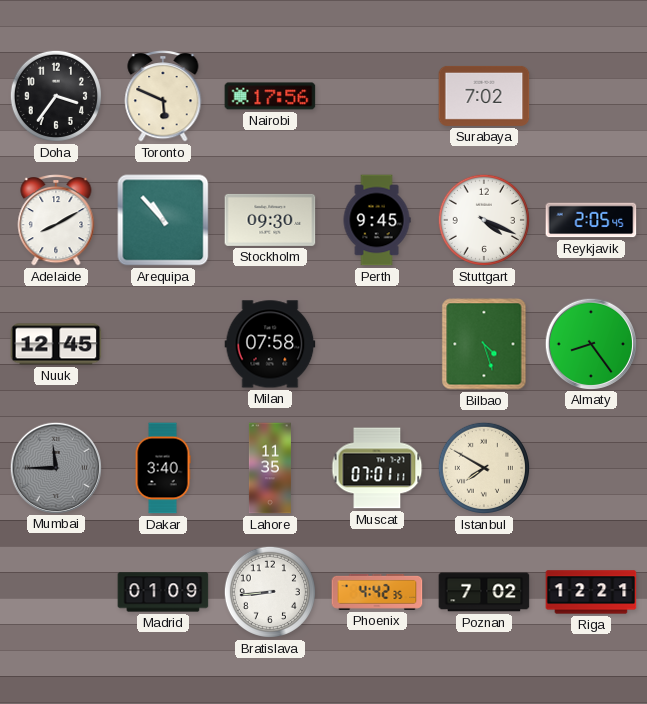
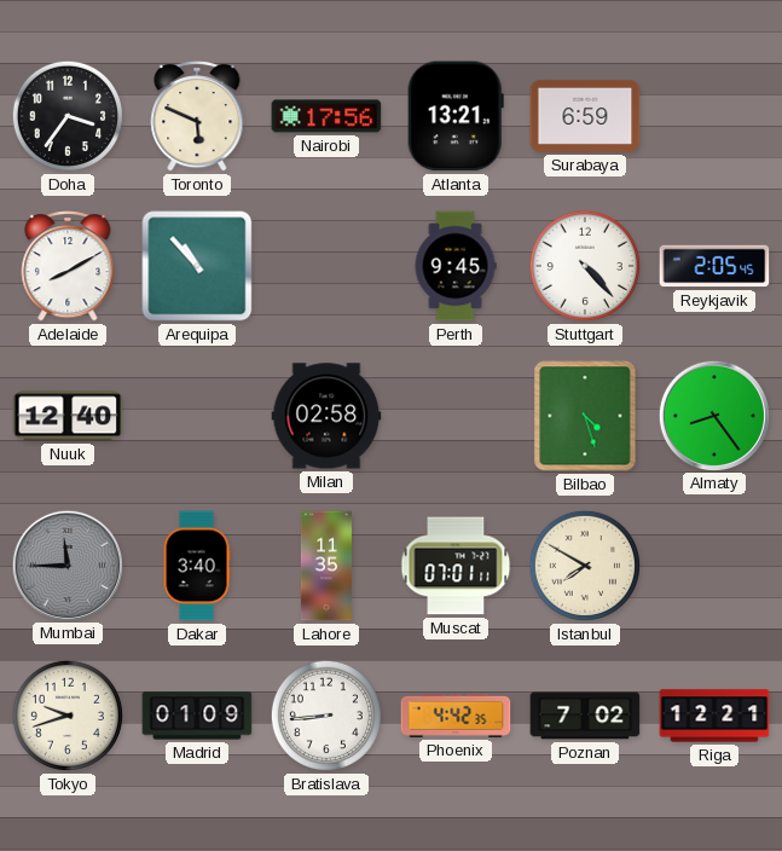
Atlanta: none -> 13:21 (456, 116)
Surabaya: 7:02 -> 6:59 (585, 116)
Stockholm: 09:30 -> none (270, 220)
Stuttgart: 4:19 -> 4:23 (585, 266)
Nuuk: 12:45 -> 12:40 (68, 416)
Milan: 07:58 -> 02:58 (326, 416)
Tokyo: none -> 9:42 (68, 716)
